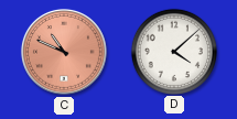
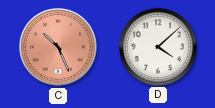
C: 10:49 -> 10:26 (58, 47)
